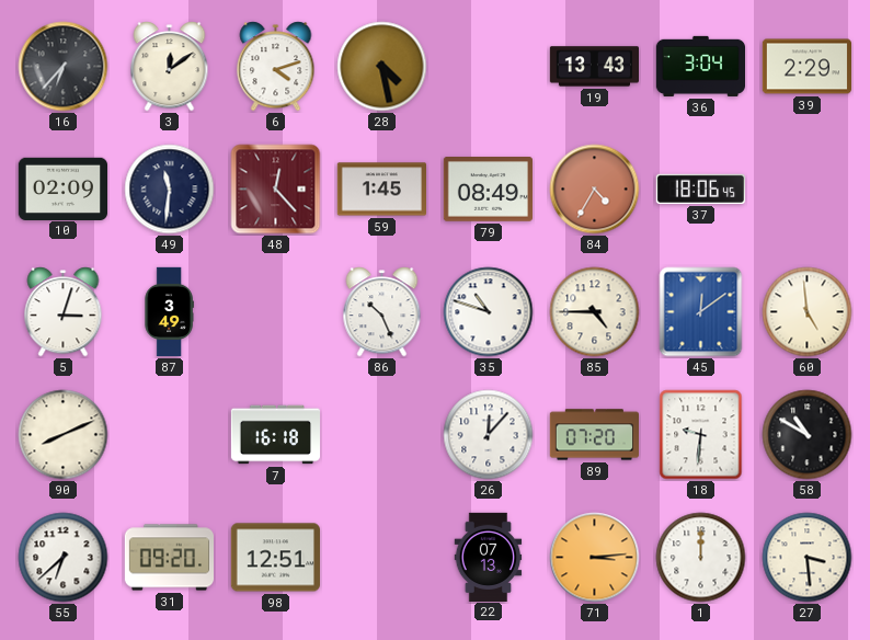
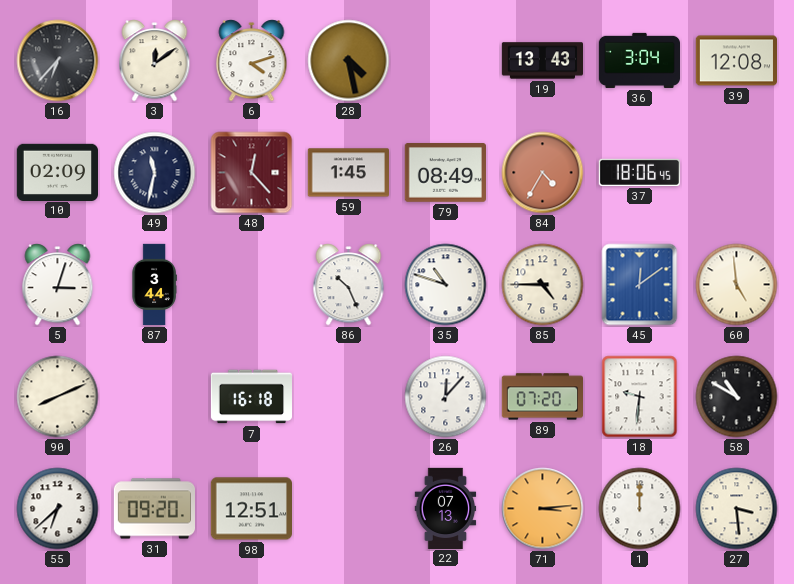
39: 2:29 -> 12:08 (736, 61)
49: 11:31 -> 11:32 (155, 173)
87: 3:49 -> 3:44 (154, 285)
